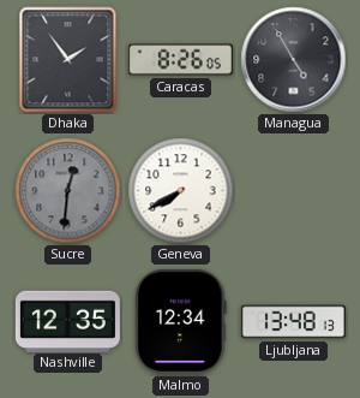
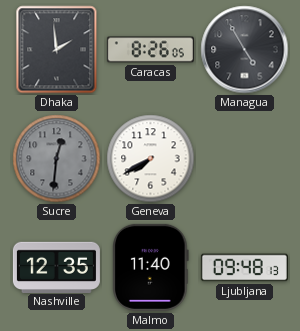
Dhaka: 1:54 -> 1:59 (57, 50)
Malmo: 12:34 -> 11:40 (151, 267)
Ljubljana: 13:48 -> 09:48 (244, 268)
